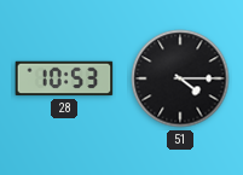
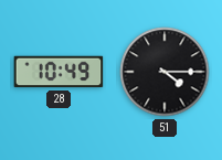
28: 10:53 -> 10:49 (59, 72)
